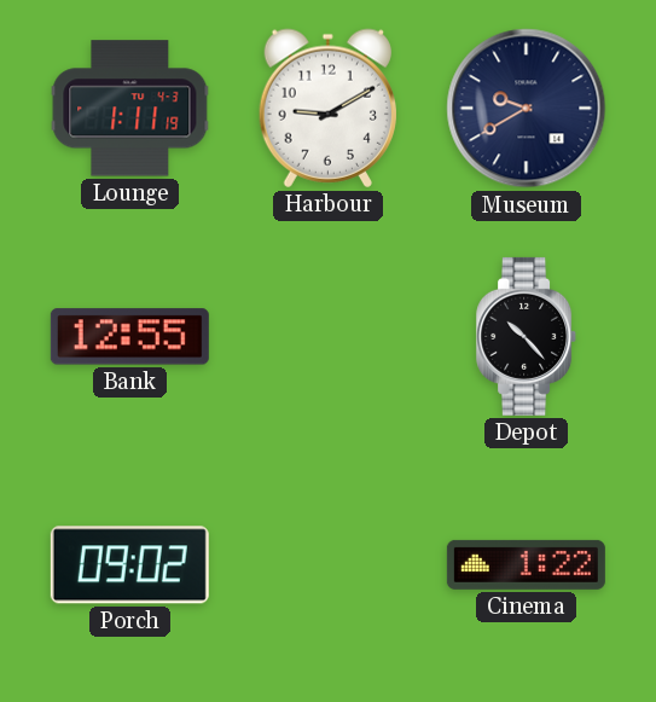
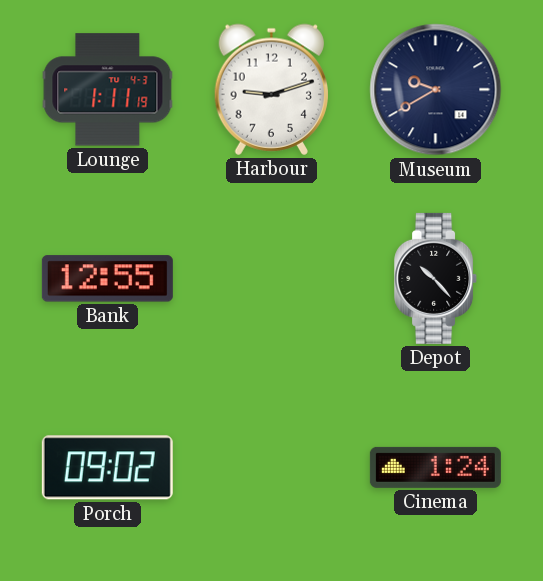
Harbour: 9:10 -> 9:12 (271, 89)
Cinema: 1:22 -> 1:24 (435, 467)
